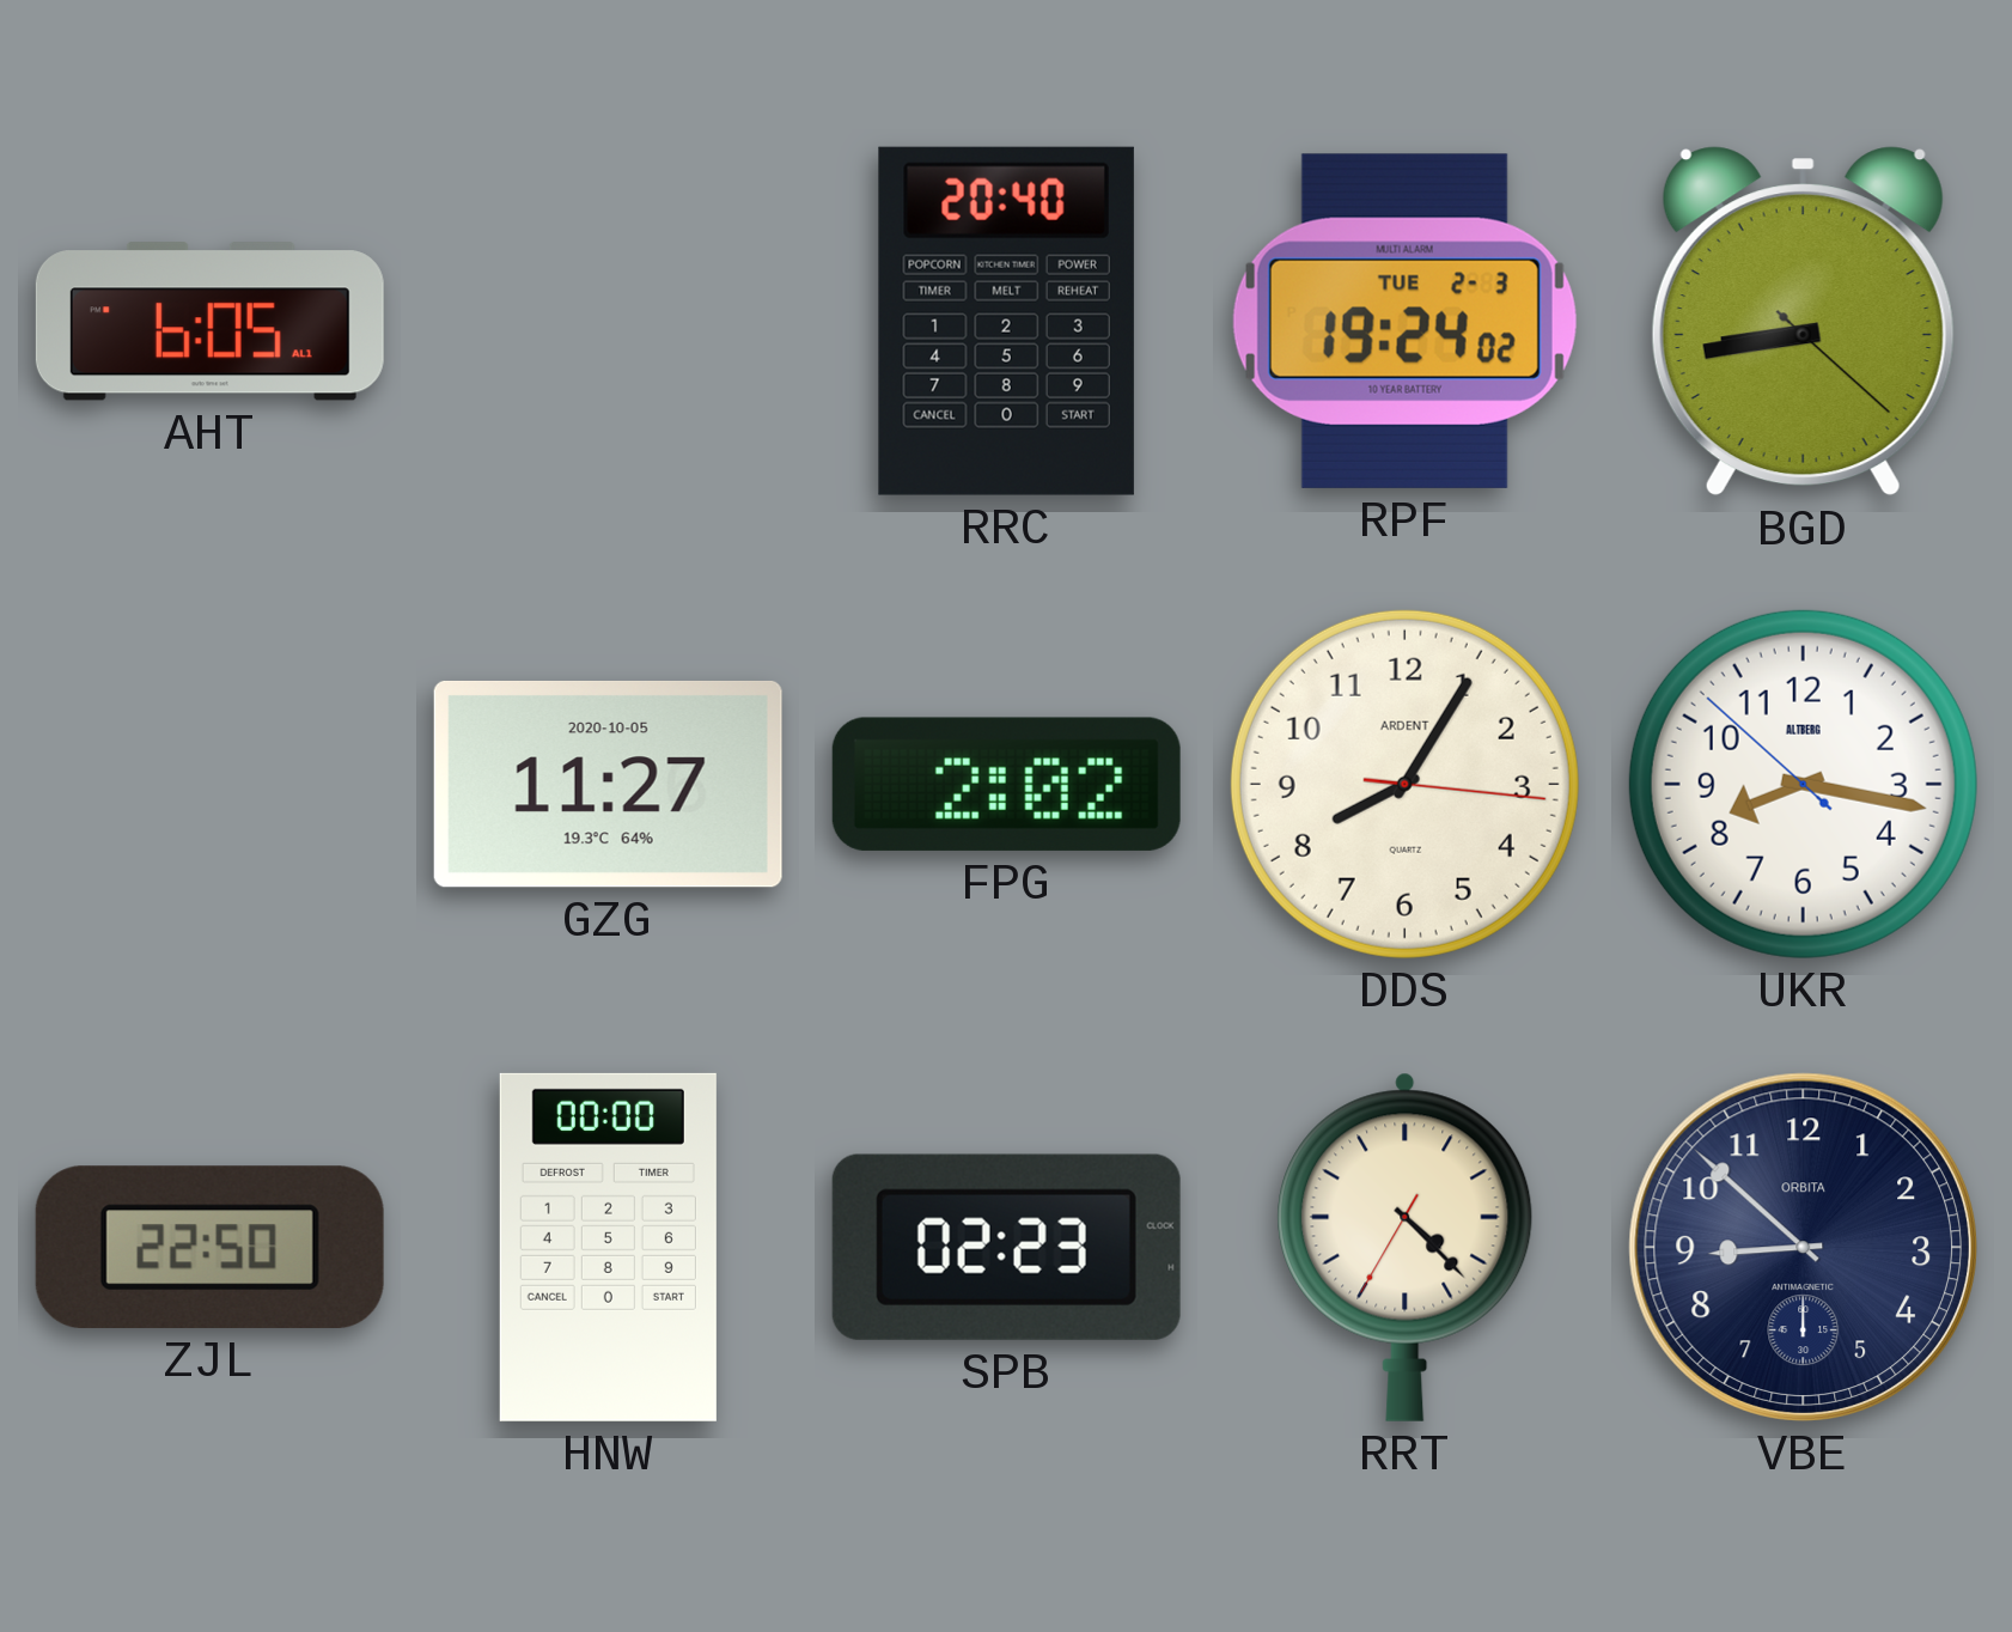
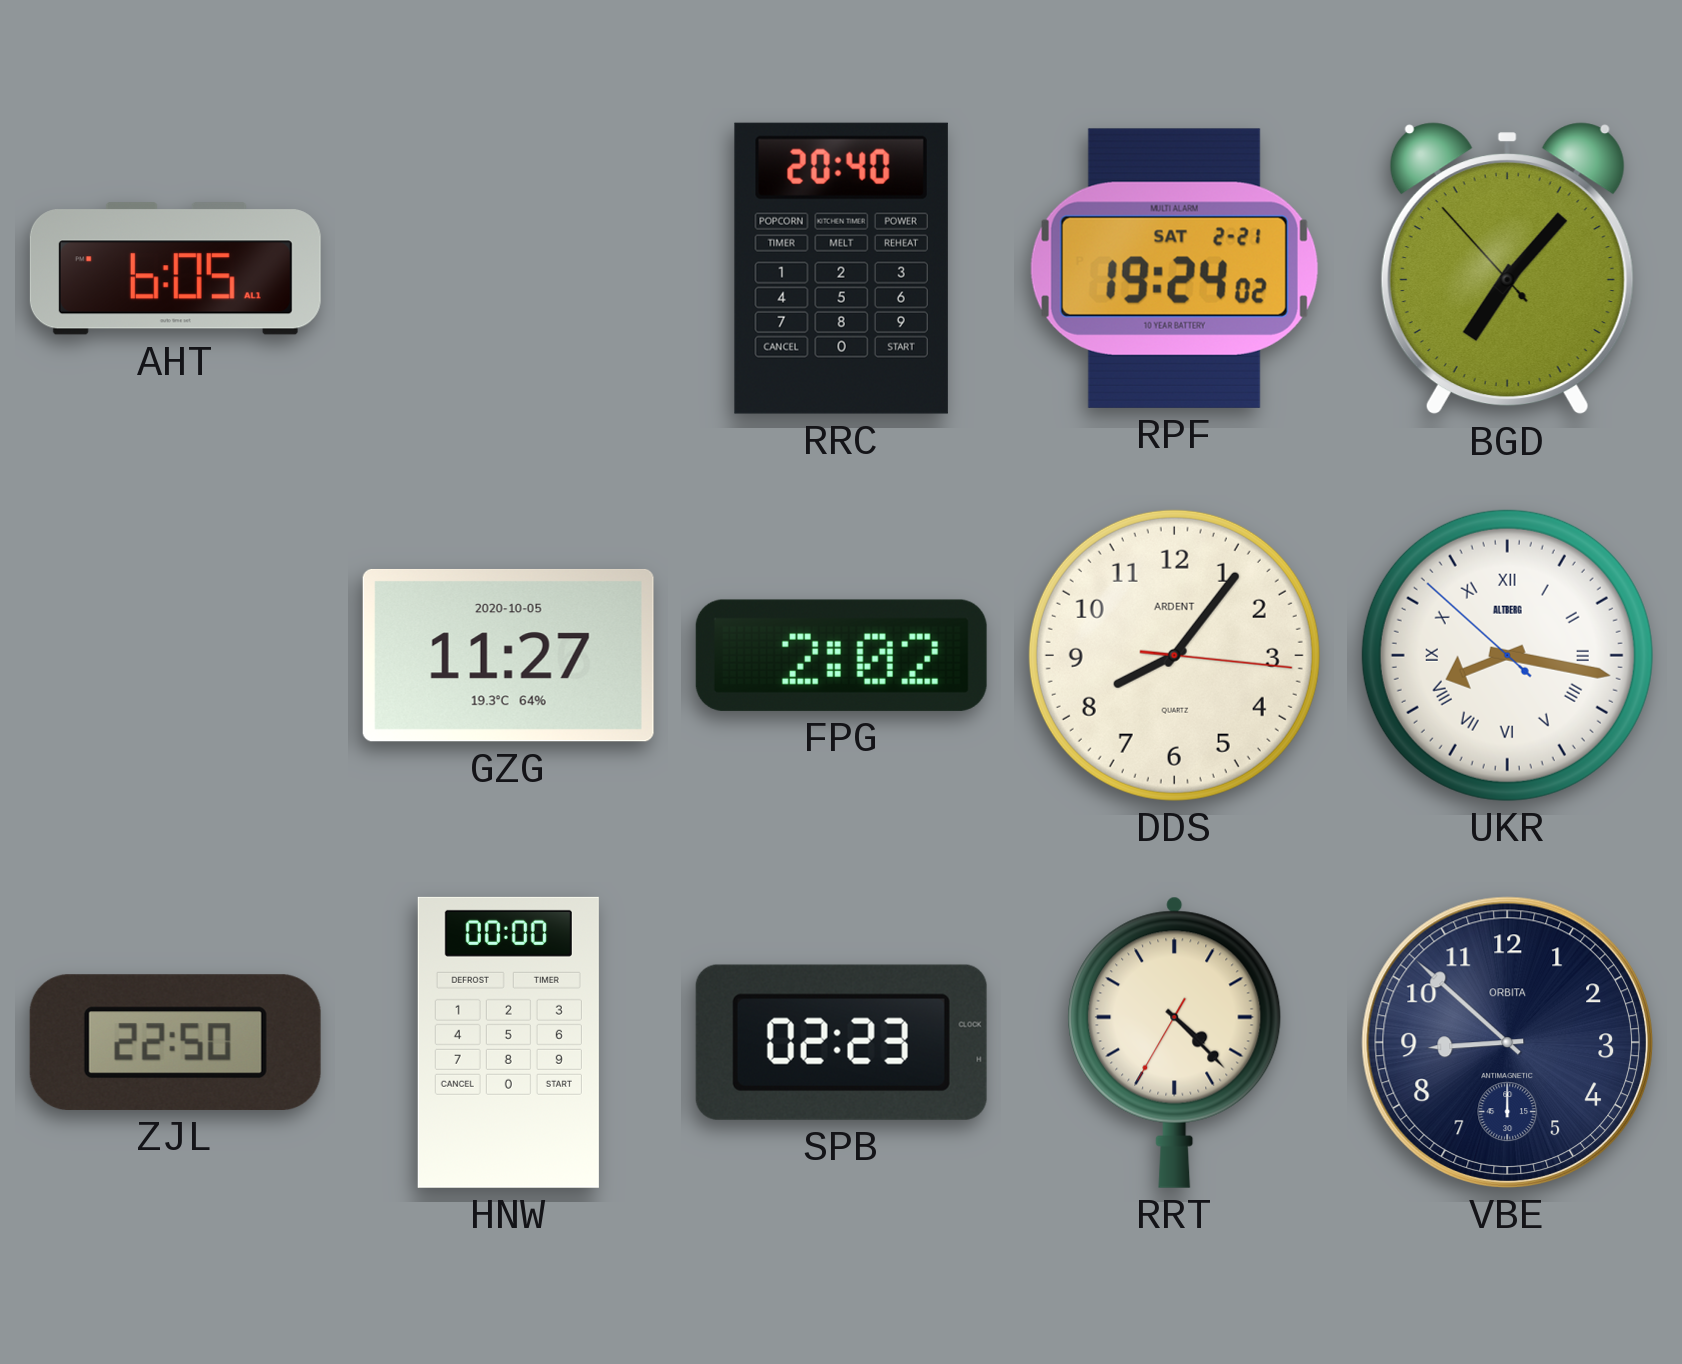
RPF date: TUE 2-3 -> SAT 2-21 (1174, 268)
BGD: 8:43 -> 7:06 (1507, 269)
DDS: 8:05 -> 8:06 (1174, 655)
UKR numerals: Arabic -> Roman (1507, 655)
